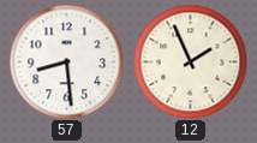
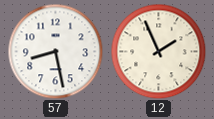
57: 8:29 -> 8:28 (55, 51)
